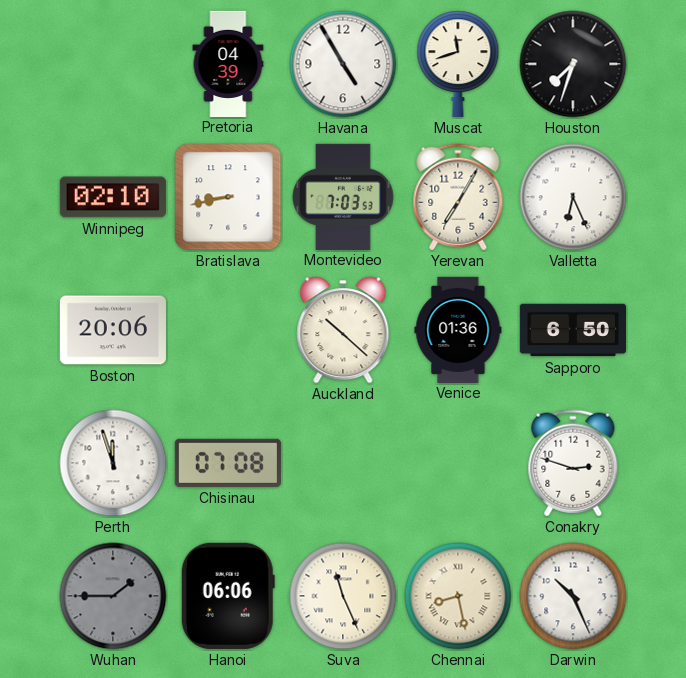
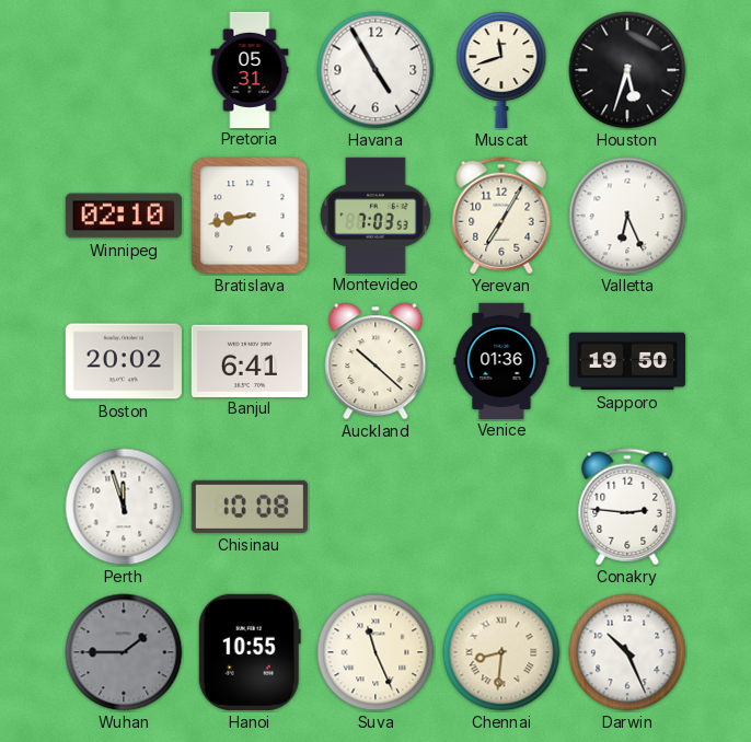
Pretoria: 04:39 -> 05:31 (250, 69)
Houston: 7:33 -> 5:33 (627, 70)
Boston: 20:06 -> 20:02 (124, 361)
Banjul: none -> 6:41 (250, 360)
Sapporo: 6:50 -> 19:50 (626, 361)
Chisinau: 07:08 -> 10:08 (250, 507)
Conakry: 2:48 -> 2:46 (627, 507)
Hanoi: 06:06 -> 10:55 (250, 652)
Chennai: 8:28 -> 8:31 (501, 652)
